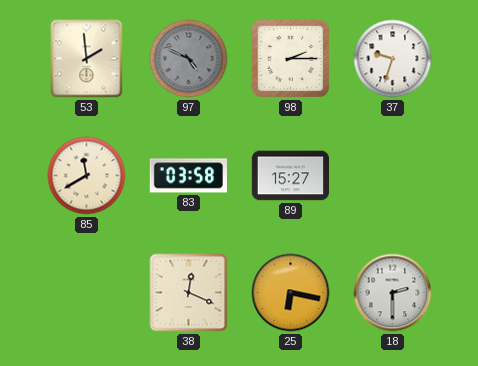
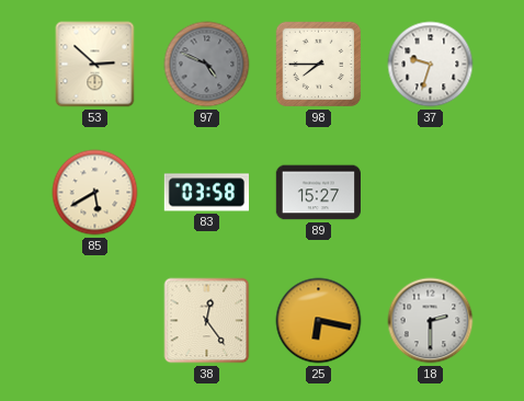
53: 1:59 -> 2:52 (95, 65)
98: 2:15 -> 7:45 (319, 65)
85: 11:40 -> 5:40 (95, 193)
38: 12:19 -> 12:24 (207, 321)
